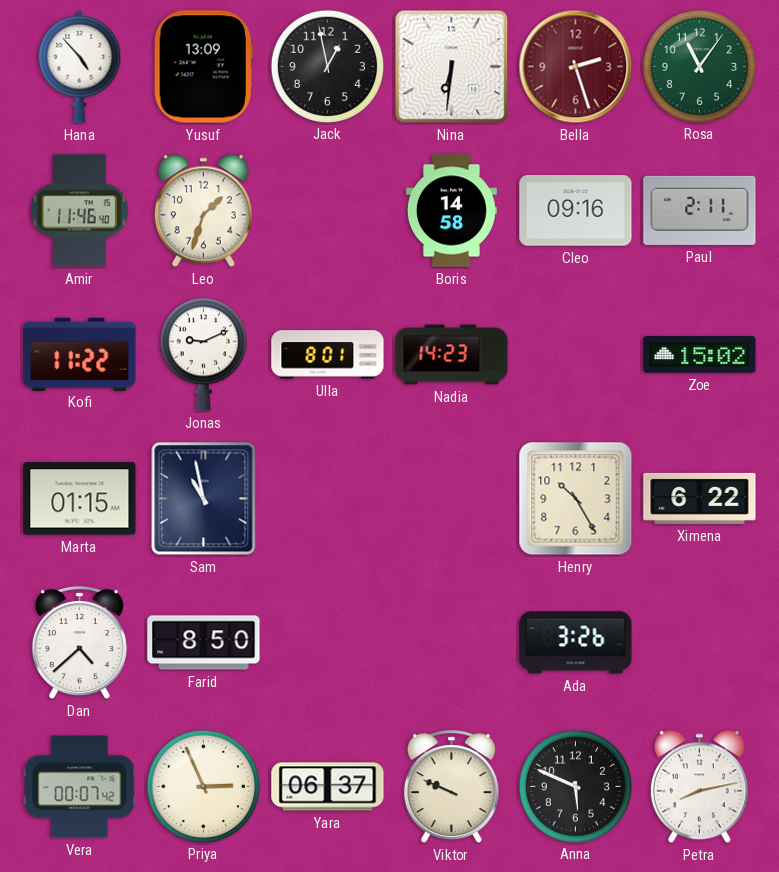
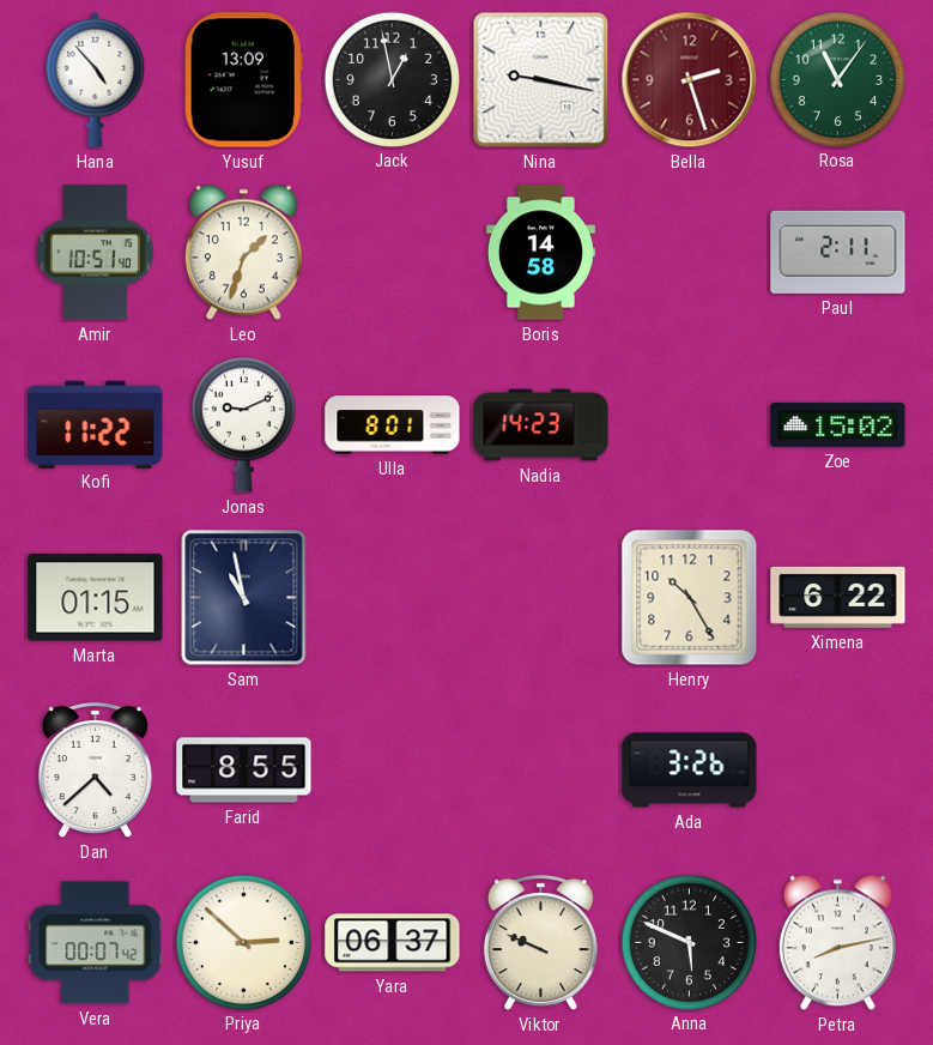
Nina: 6:31 -> 9:17 (541, 80)
Amir: 11:46 -> 10:51 (95, 253)
Cleo: 09:16 -> none (576, 211)
Farid: 8:50 -> 8:55 (244, 771)
Priya: 2:56 -> 2:52 (243, 942)
